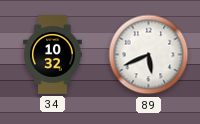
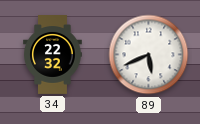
34: 10:32 -> 22:32 (53, 55)
